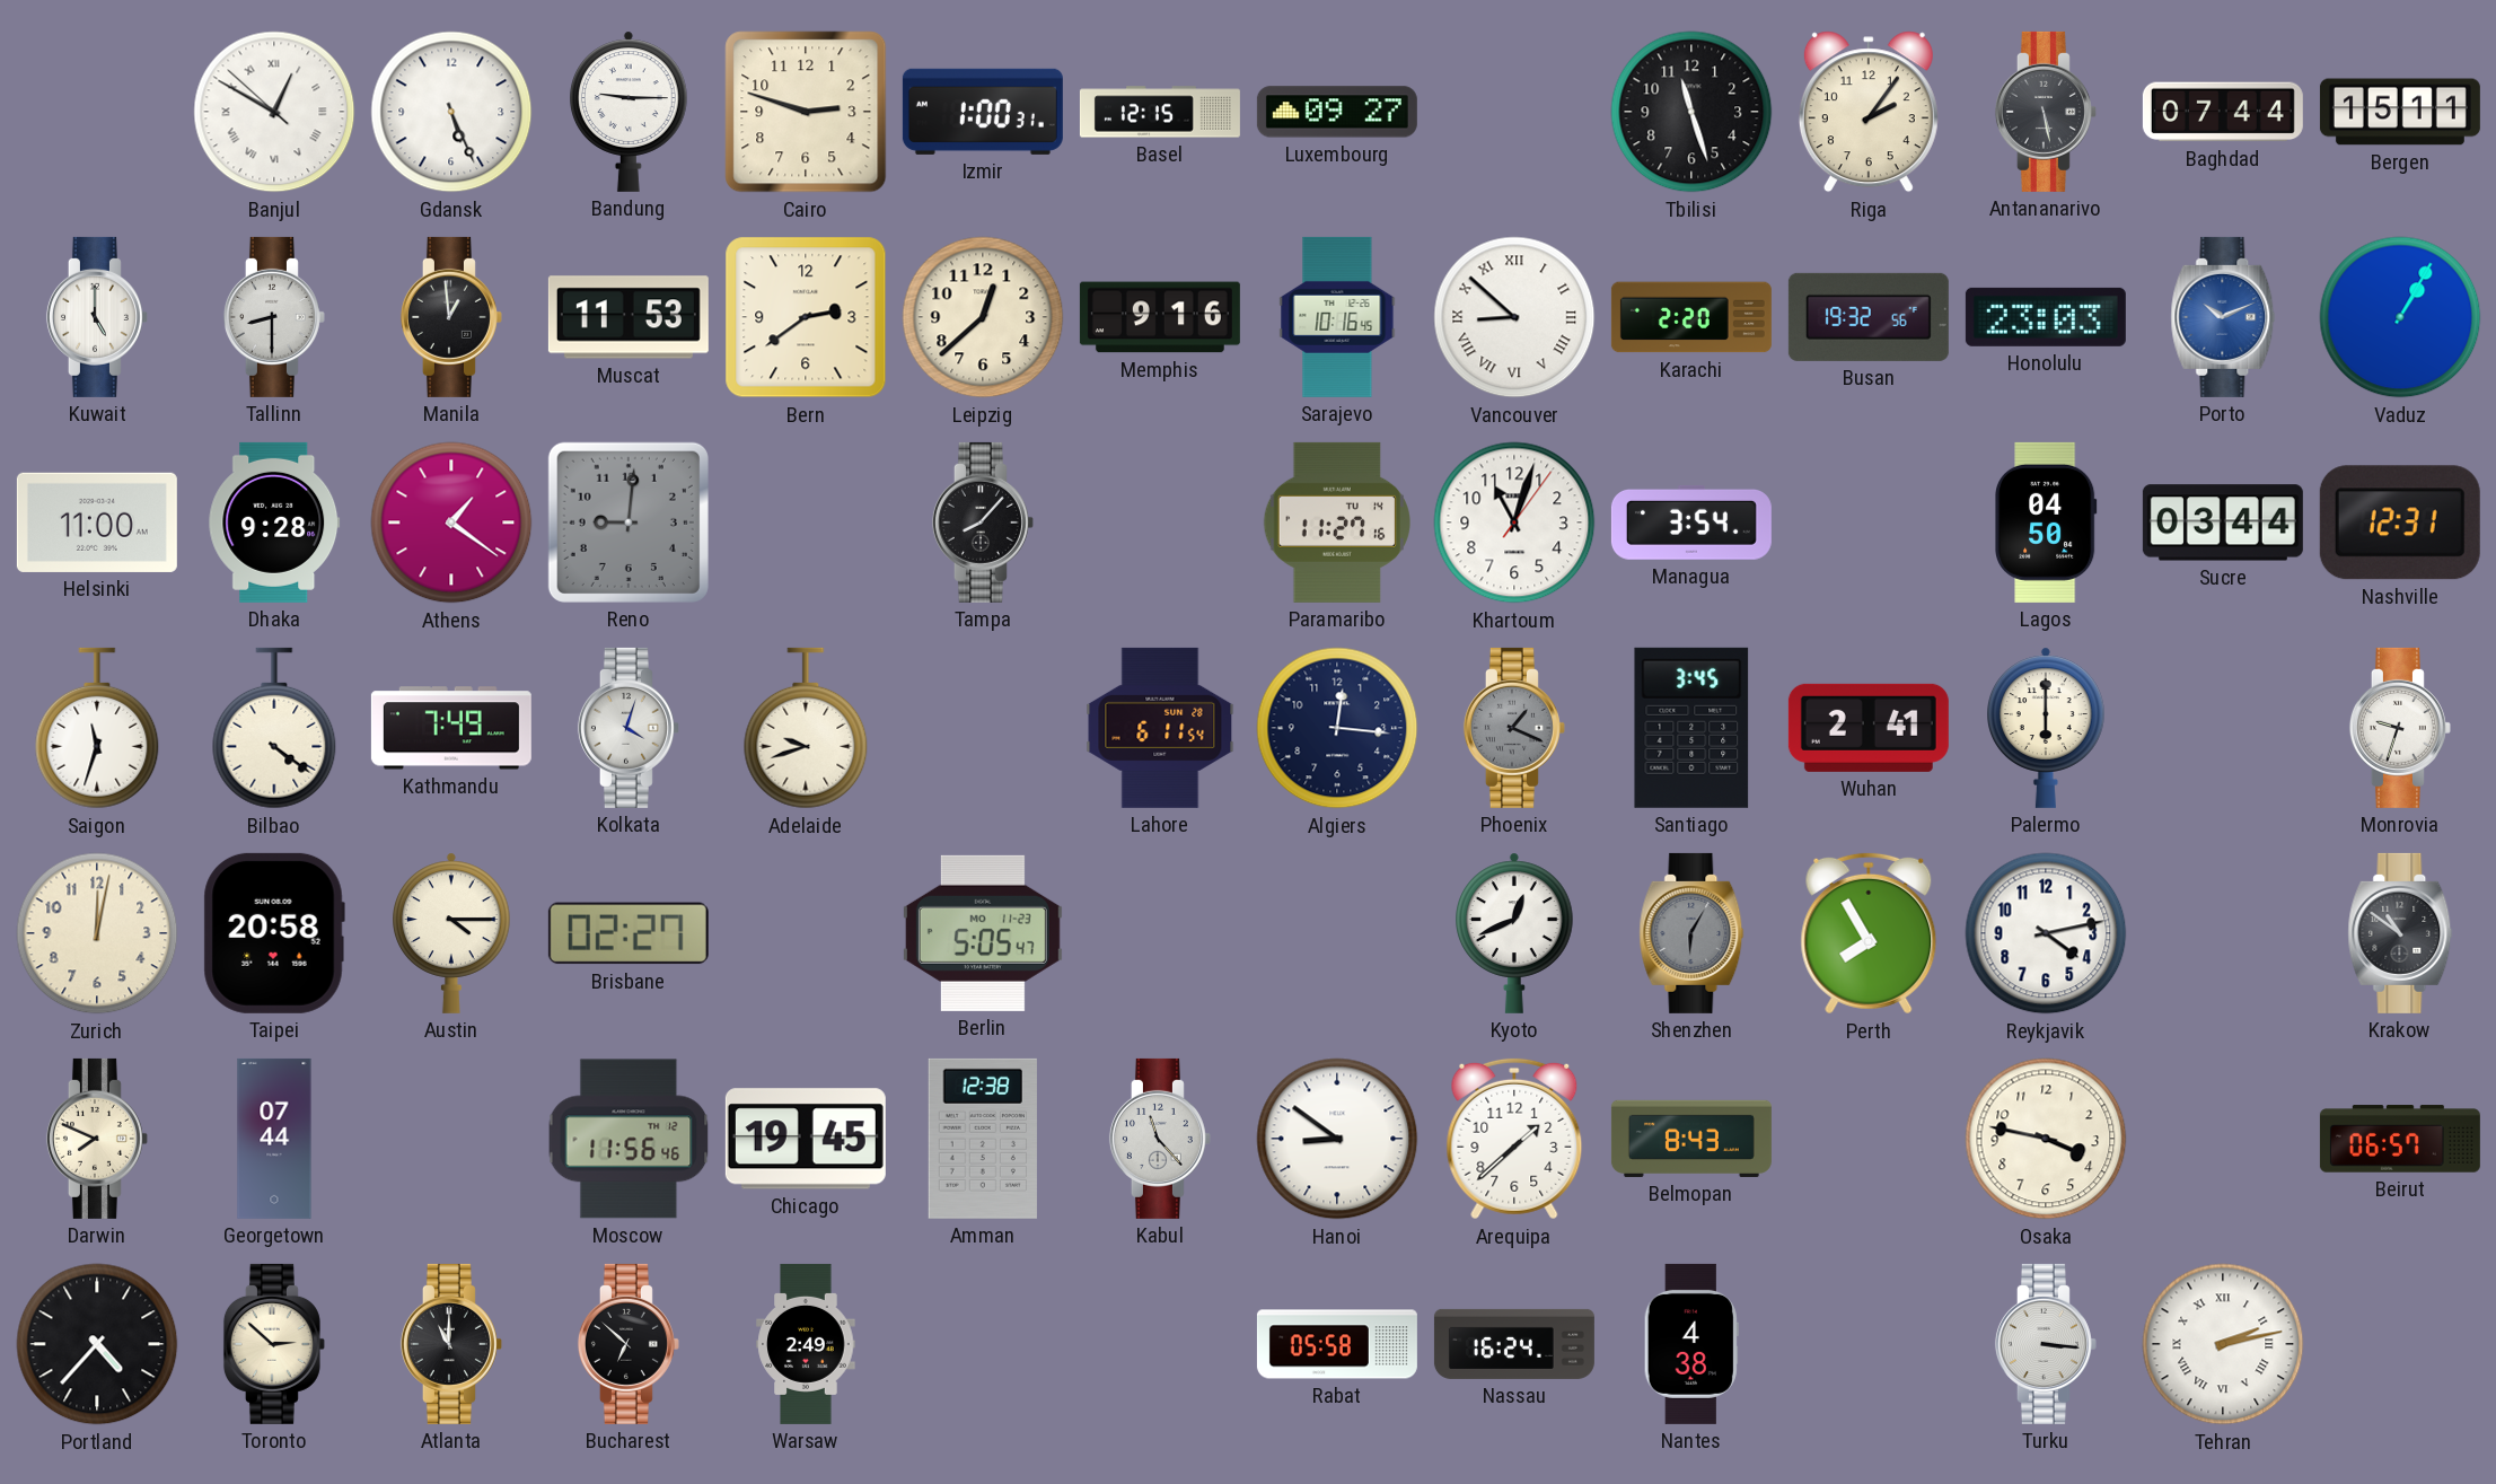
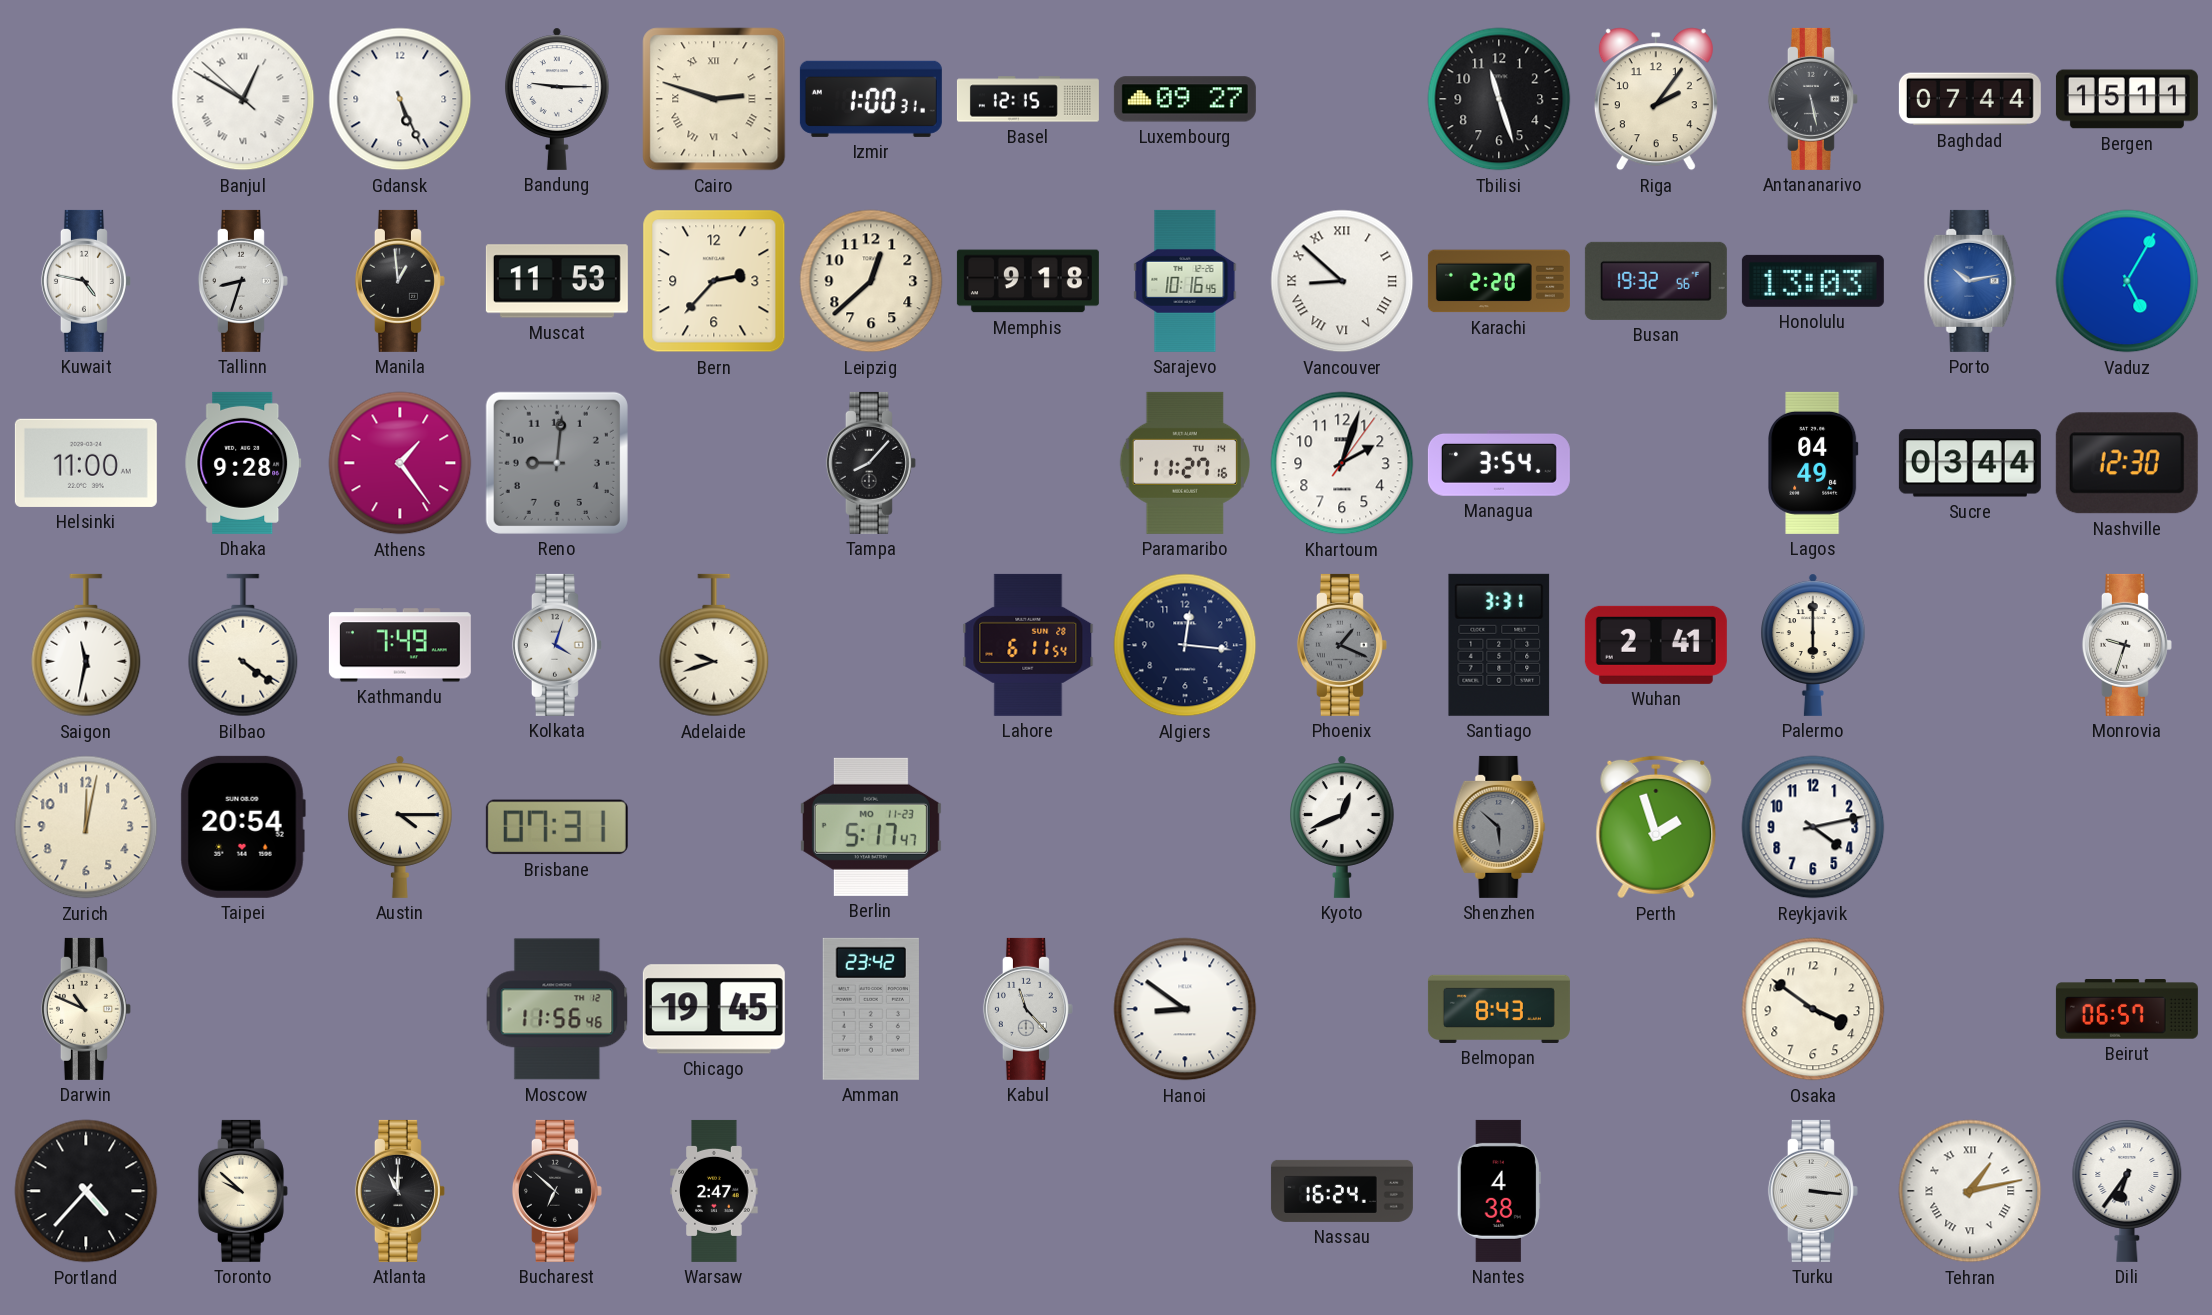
Cairo numerals: Arabic -> Roman (714, 99)
Kuwait: 5:00 -> 4:47 (86, 281)
Tallinn: 8:30 -> 8:33 (243, 281)
Bern: 2:39 -> 2:37 (714, 281)
Memphis: 9:16 -> 9:18 (1028, 281)
Honolulu: 23:03 -> 13:03 (1813, 281)
Porto: 10:11 -> 10:13 (1970, 281)
Vaduz: 1:05 -> 5:05 (2127, 281)
Athens: 1:21 -> 1:24 (400, 463)
Khartoum: 11:03 -> 2:03 (1342, 463)
Lagos: 04:50 -> 04:49 (1814, 463)
Nashville: 12:31 -> 12:30 (2127, 463)
Saigon: 11:33 -> 11:32 (86, 645)
Santiago: 3:45 -> 3:31 (1499, 645)
Taipei: 20:58 -> 20:54 (243, 827)
Brisbane: 02:27 -> 07:31 (557, 827)
Berlin: 5:05 -> 5:17 (871, 827)
Shenzhen: 6:05 -> 5:52 (1499, 827)
Perth: 7:55 -> 1:57 (1656, 827)
Krakow: 10:51 -> none (2400, 933)
Darwin: 7:49 -> 10:49 (86, 1009)
Georgetown: 07:44 -> none (274, 1139)
Amman: 12:38 -> 23:42 (871, 1009)
Arequipa: 1:38 -> none (1514, 1139)
Osaka: 3:47 -> 3:51 (1813, 1009)
Toronto: 2:52 -> 9:52 (243, 1191)
Warsaw: 2:49 -> 2:47 (714, 1191)
Rabat: 05:58 -> none (1337, 1344)
Tehran: 2:13 -> 1:13 (1970, 1191)
Dili: none -> 6:36 (2127, 1191)
